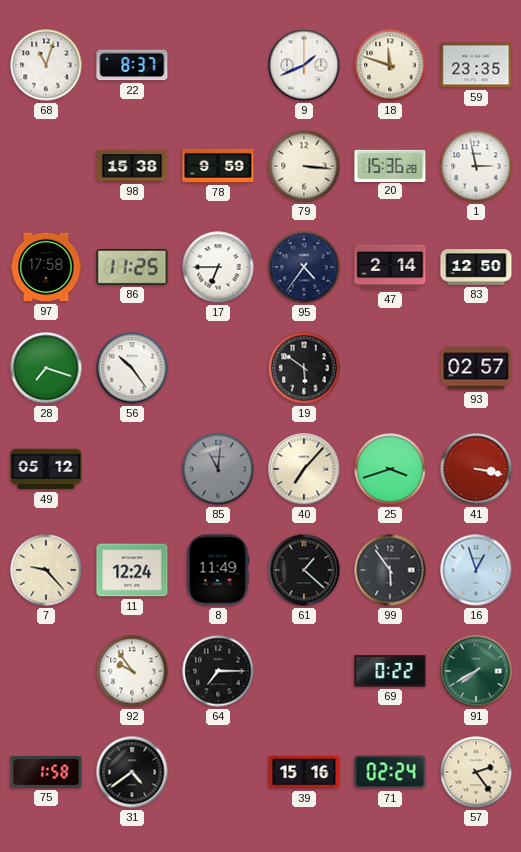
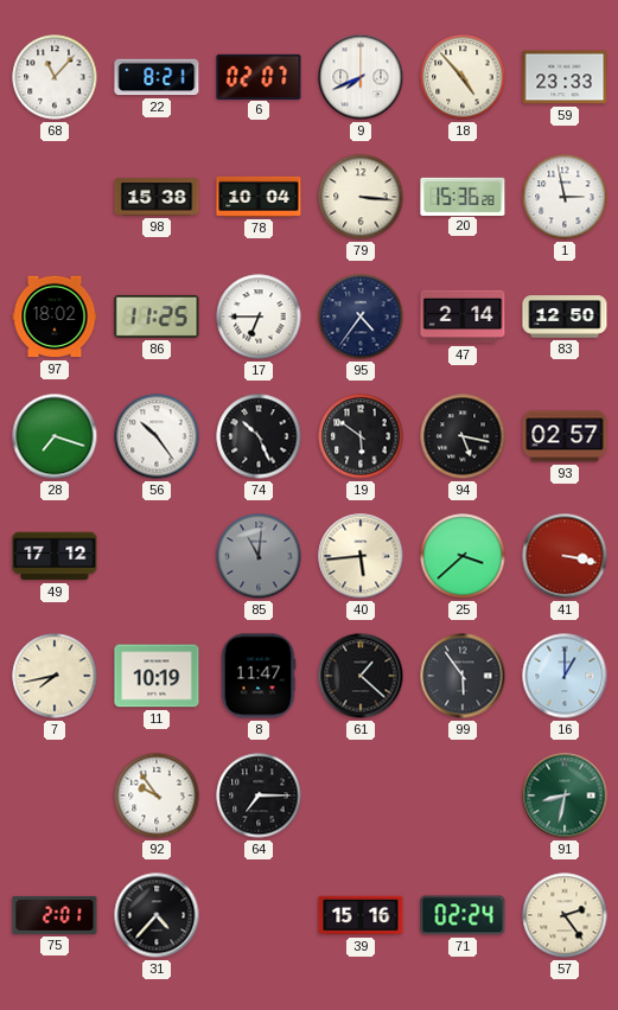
68: 11:03 -> 11:07 (55, 77)
22: 8:37 -> 8:21 (157, 77)
6: none -> 02:07 (259, 76)
9: 1:41 -> 7:41 (361, 77)
18: 11:48 -> 4:53 (463, 77)
59: 23:35 -> 23:33 (565, 77)
78: 9:59 -> 10:04 (259, 197)
97: 17:58 -> 18:02 (55, 317)
74: none -> 10:26 (259, 436)
94: none -> 5:17 (463, 436)
49: 05:12 -> 17:12 (55, 556)
40: 7:07 -> 5:44 (361, 556)
25: 3:42 -> 3:38 (463, 556)
7: 9:23 -> 7:43 (55, 676)
11: 12:24 -> 10:19 (157, 676)
8: 11:49 -> 11:47 (259, 676)
16: 12:57 -> 1:00 (565, 676)
69: 0:22 -> none (390, 671)
91: 7:40 -> 8:32 (565, 795)
75: 1:58 -> 2:01 (55, 915)
31: 4:39 -> 4:37 (157, 915)
